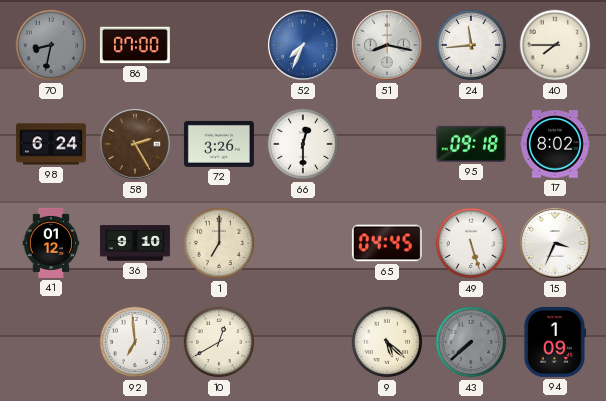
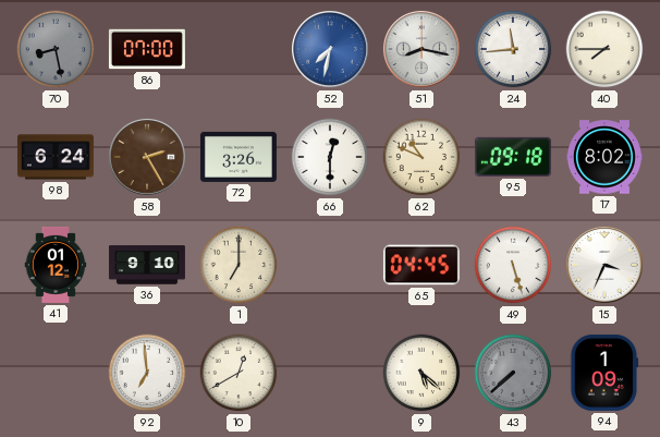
70: 8:32 -> 8:28 (56, 49)
52: 7:34 -> 7:32 (330, 49)
62: none -> 10:49 (421, 157)
